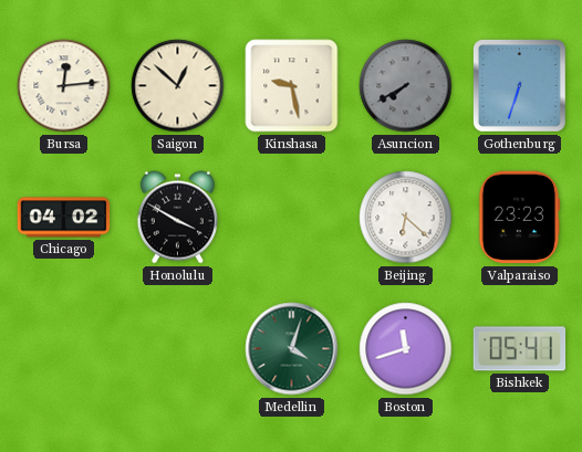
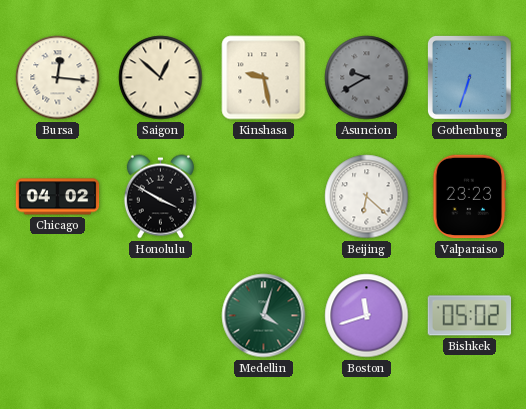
Bursa: 12:14 -> 12:16 (58, 78)
Asuncion: 7:40 -> 9:40 (367, 78)
Bishkek: 05:41 -> 05:02 (470, 316)
